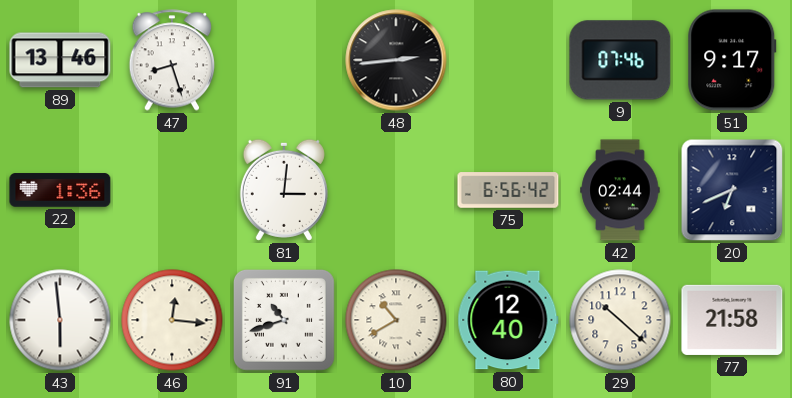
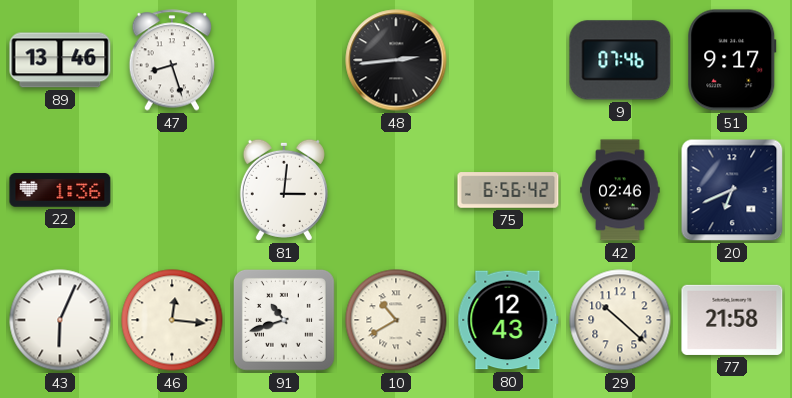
42: 02:44 -> 02:46 (620, 190)
43: 5:59 -> 6:04 (60, 320)
80: 12:40 -> 12:43 (508, 320)
